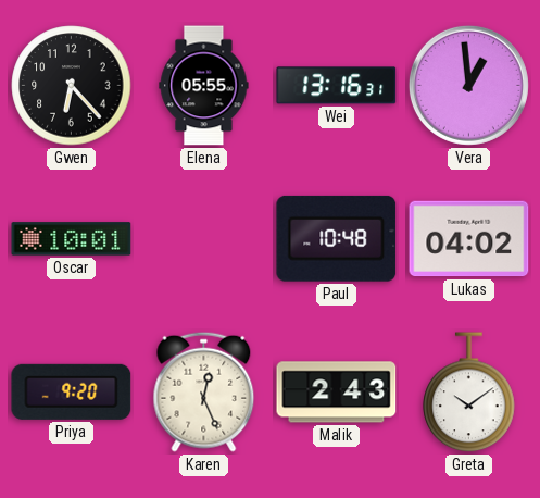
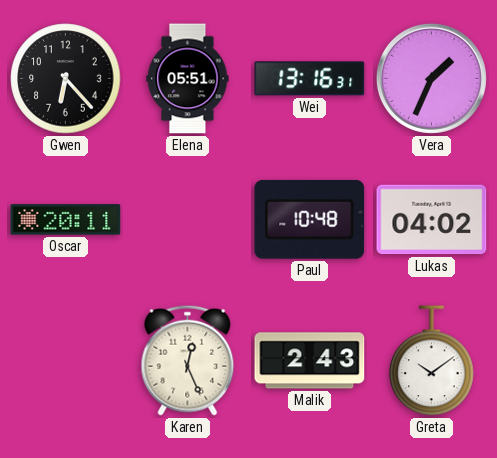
Elena: 05:55 -> 05:51 (188, 79)
Vera: 12:59 -> 1:34 (431, 78)
Oscar: 10:01 -> 20:11 (66, 220)
Priya: 9:20 -> none (72, 391)
